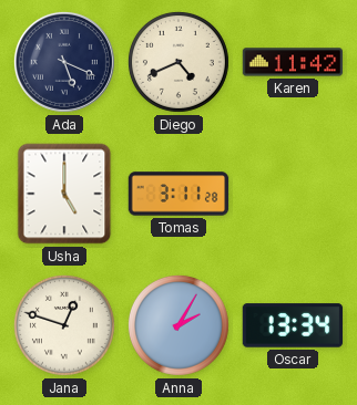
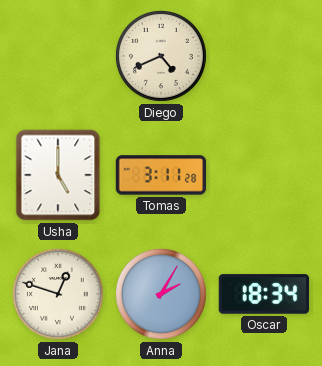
Ada: 5:19 -> none (64, 62)
Karen: 11:42 -> none (293, 62)
Oscar: 13:34 -> 18:34 (264, 294)
